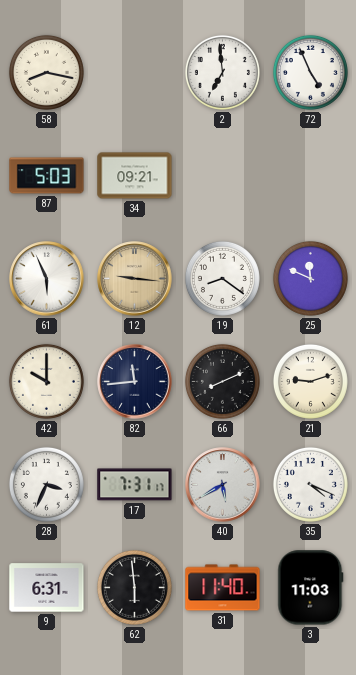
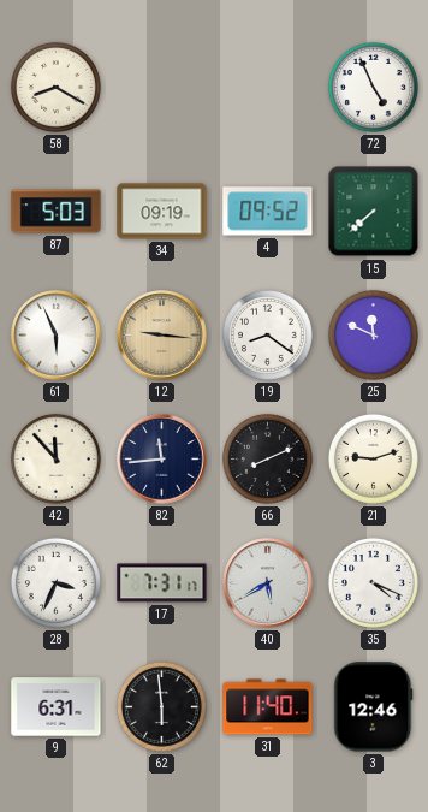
58: 8:17 -> 8:20 (55, 87)
2: 6:59 -> none (222, 72)
34: 09:21 -> 09:19 (162, 212)
4: none -> 09:52 (268, 212)
15: none -> 7:38 (374, 212)
42: 10:00 -> 11:53 (55, 458)
3: 11:03 -> 12:46 (374, 707)
